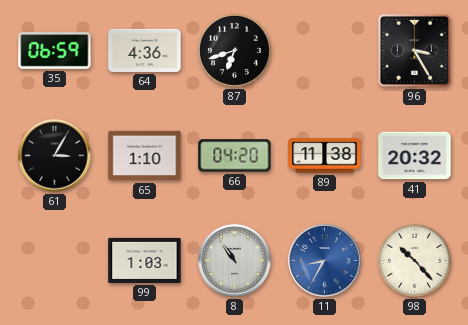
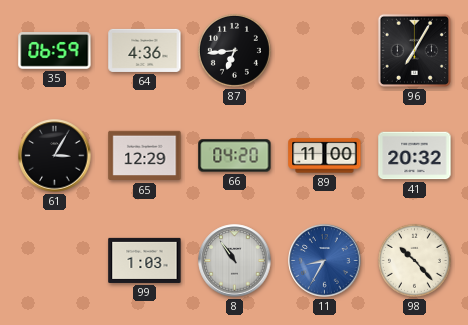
87: 6:42 -> 6:44 (234, 50)
96: 3:25 -> 7:05 (414, 50)
65: 1:10 -> 12:29 (145, 156)
89: 11:38 -> 11:00 (325, 156)
